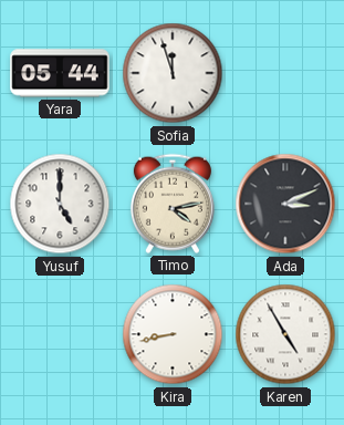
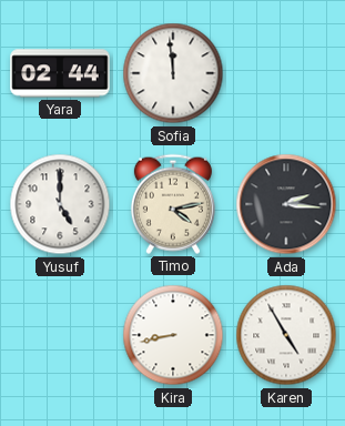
Yara: 05:44 -> 02:44 (60, 73)
Sofia: 11:57 -> 11:59 (173, 73)
Ada: 3:11 -> 2:16 (286, 204)
